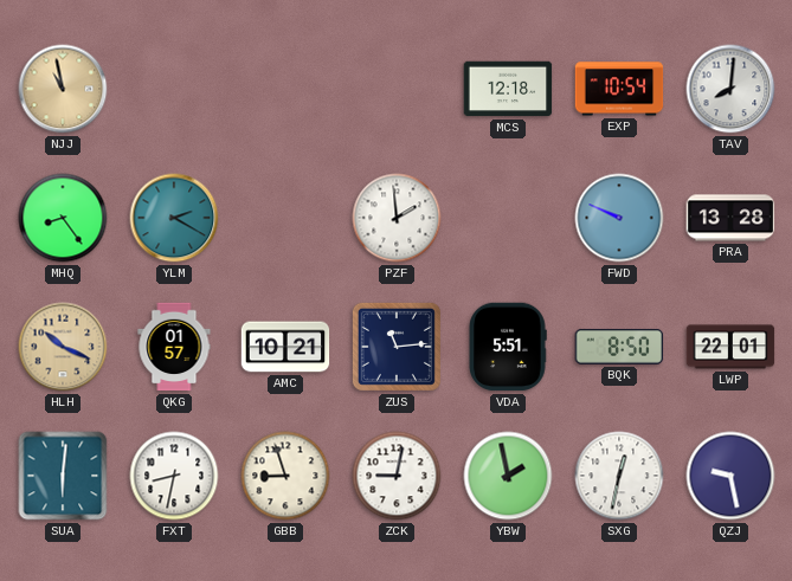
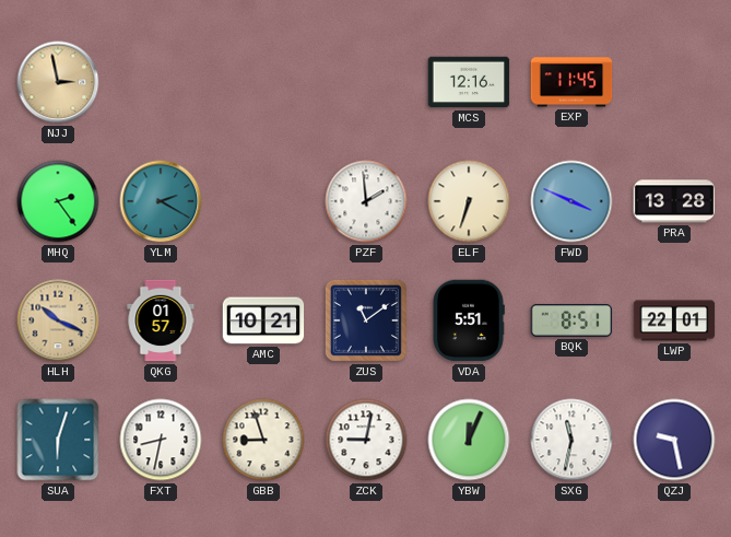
NJJ: 10:58 -> 2:58 (58, 82)
MCS: 12:18 -> 12:16 (469, 82)
EXP: 10:54 -> 11:45 (571, 82)
TAV: 8:01 -> none (730, 89)
MHQ: 8:24 -> 2:24 (58, 201)
ELF: none -> 6:33 (469, 201)
FWD: 9:49 -> 3:49 (571, 201)
ZUS: 11:14 -> 11:09 (366, 320)
BQK: 8:50 -> 8:51 (571, 320)
SUA: 6:01 -> 6:03 (58, 440)
YBW: 1:58 -> 12:04 (469, 440)
SXG: 12:32 -> 11:32 (571, 440)
